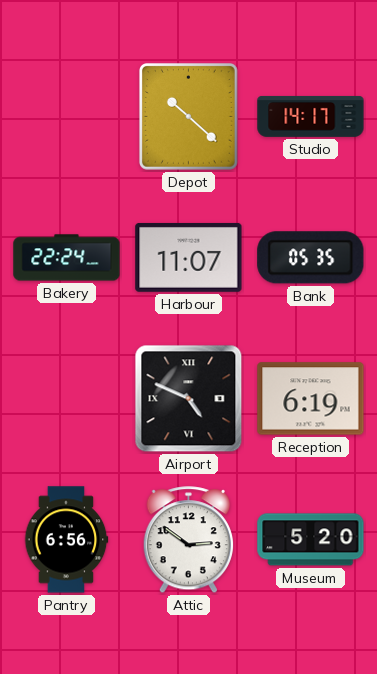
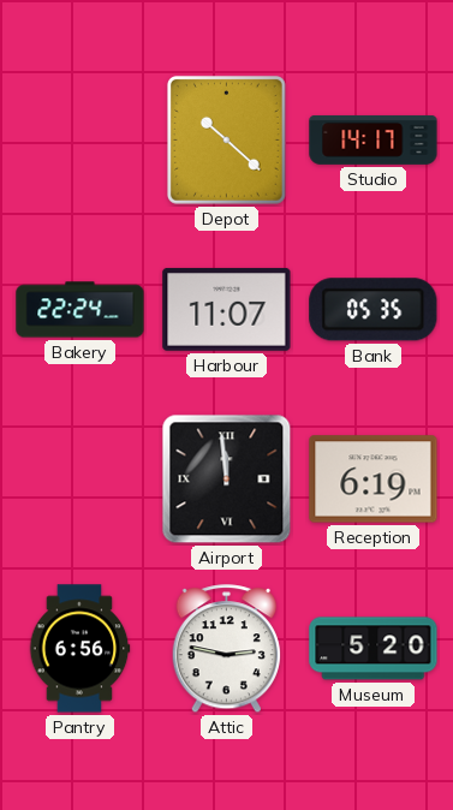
Airport: 4:49 -> 11:59 (227, 480)
Attic: 2:51 -> 2:47 (226, 649)
